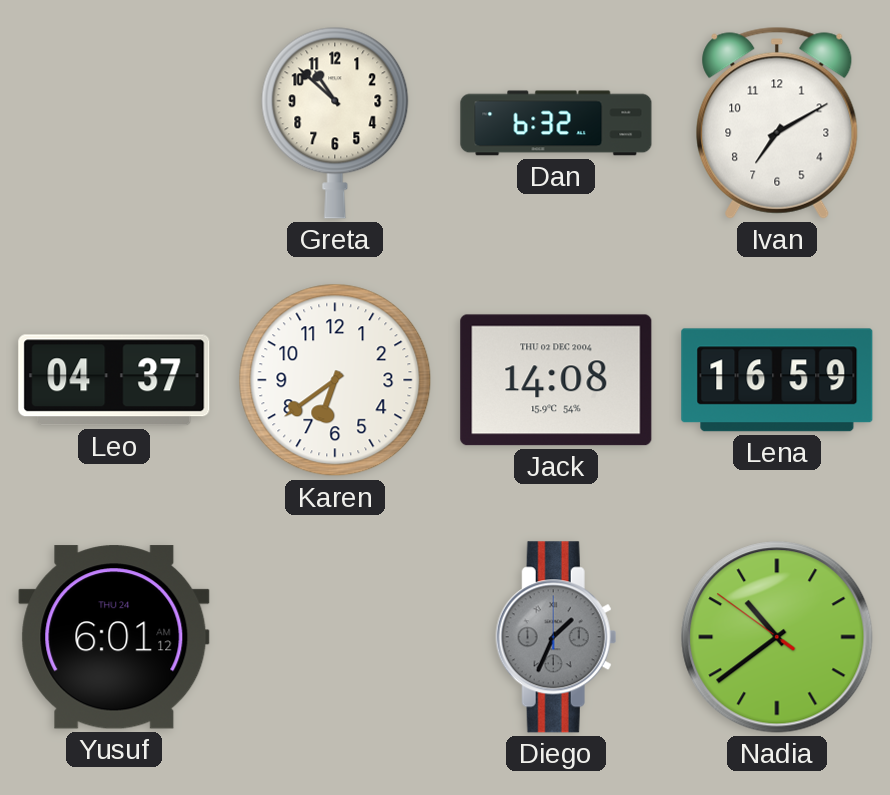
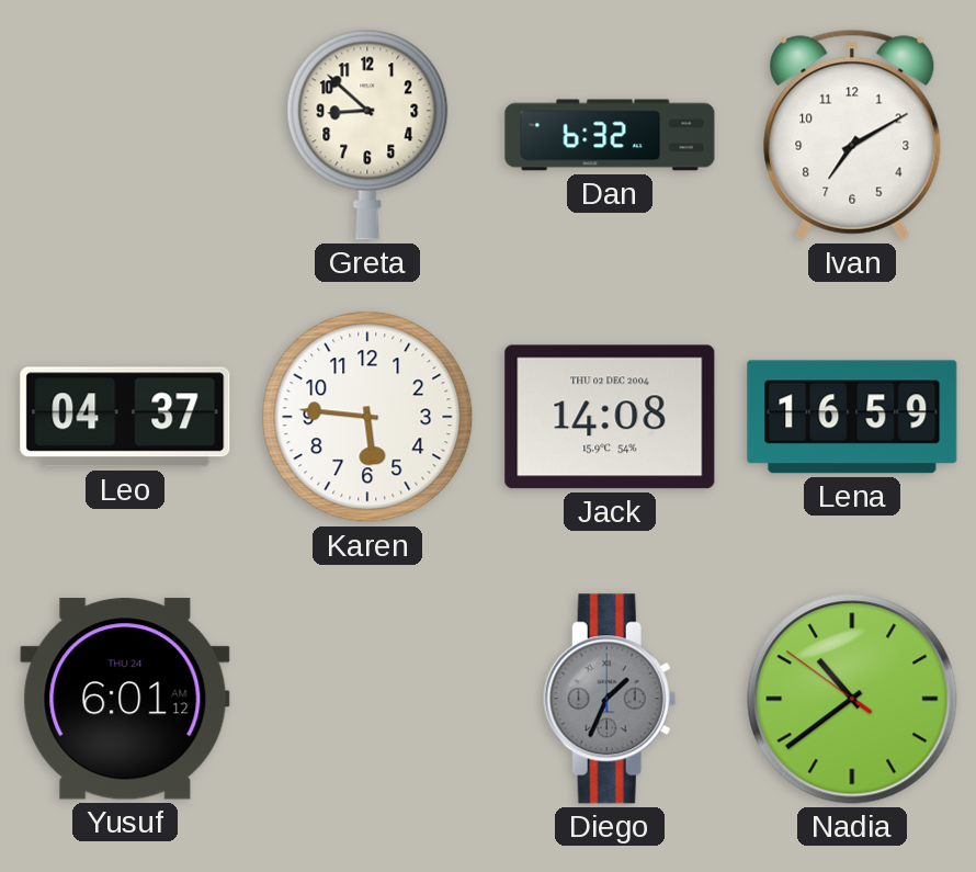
Greta: 10:52 -> 8:52 (367, 135)
Karen: 6:39 -> 5:46 (367, 417)
